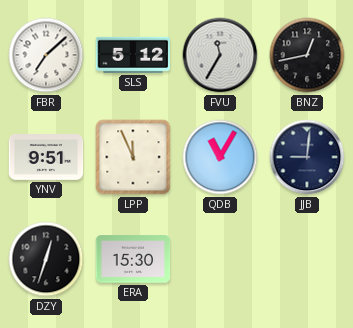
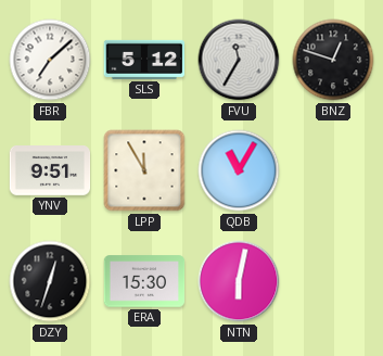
BNZ: 12:43 -> 12:48 (333, 60)
LPP: 11:56 -> 11:55 (144, 170)
JJB: 9:01 -> none (307, 157)
NTN: none -> 6:02 (239, 281)
